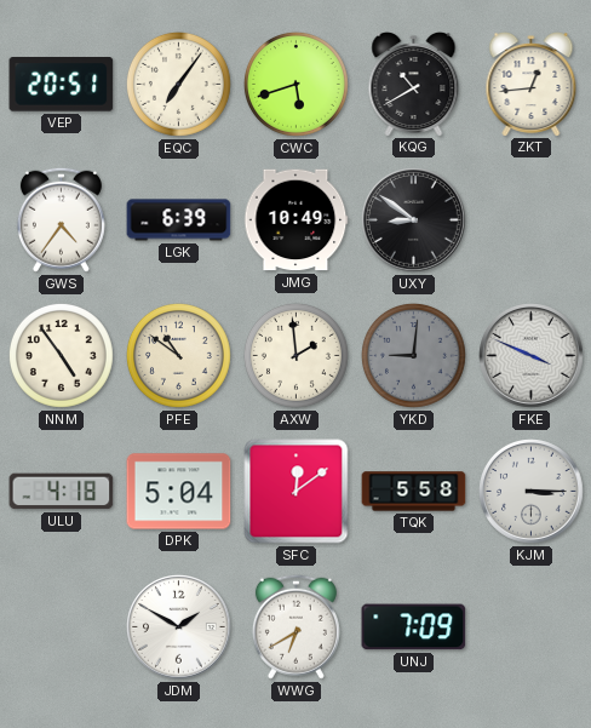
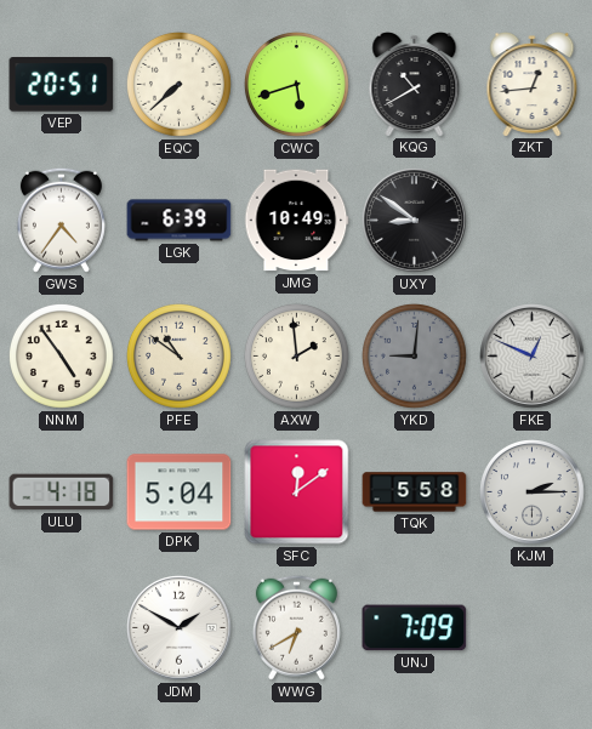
EQC: 7:06 -> 7:38 (178, 84)
FKE: 3:49 -> 12:49 (533, 357)
KJM: 3:15 -> 2:15 (533, 492)
